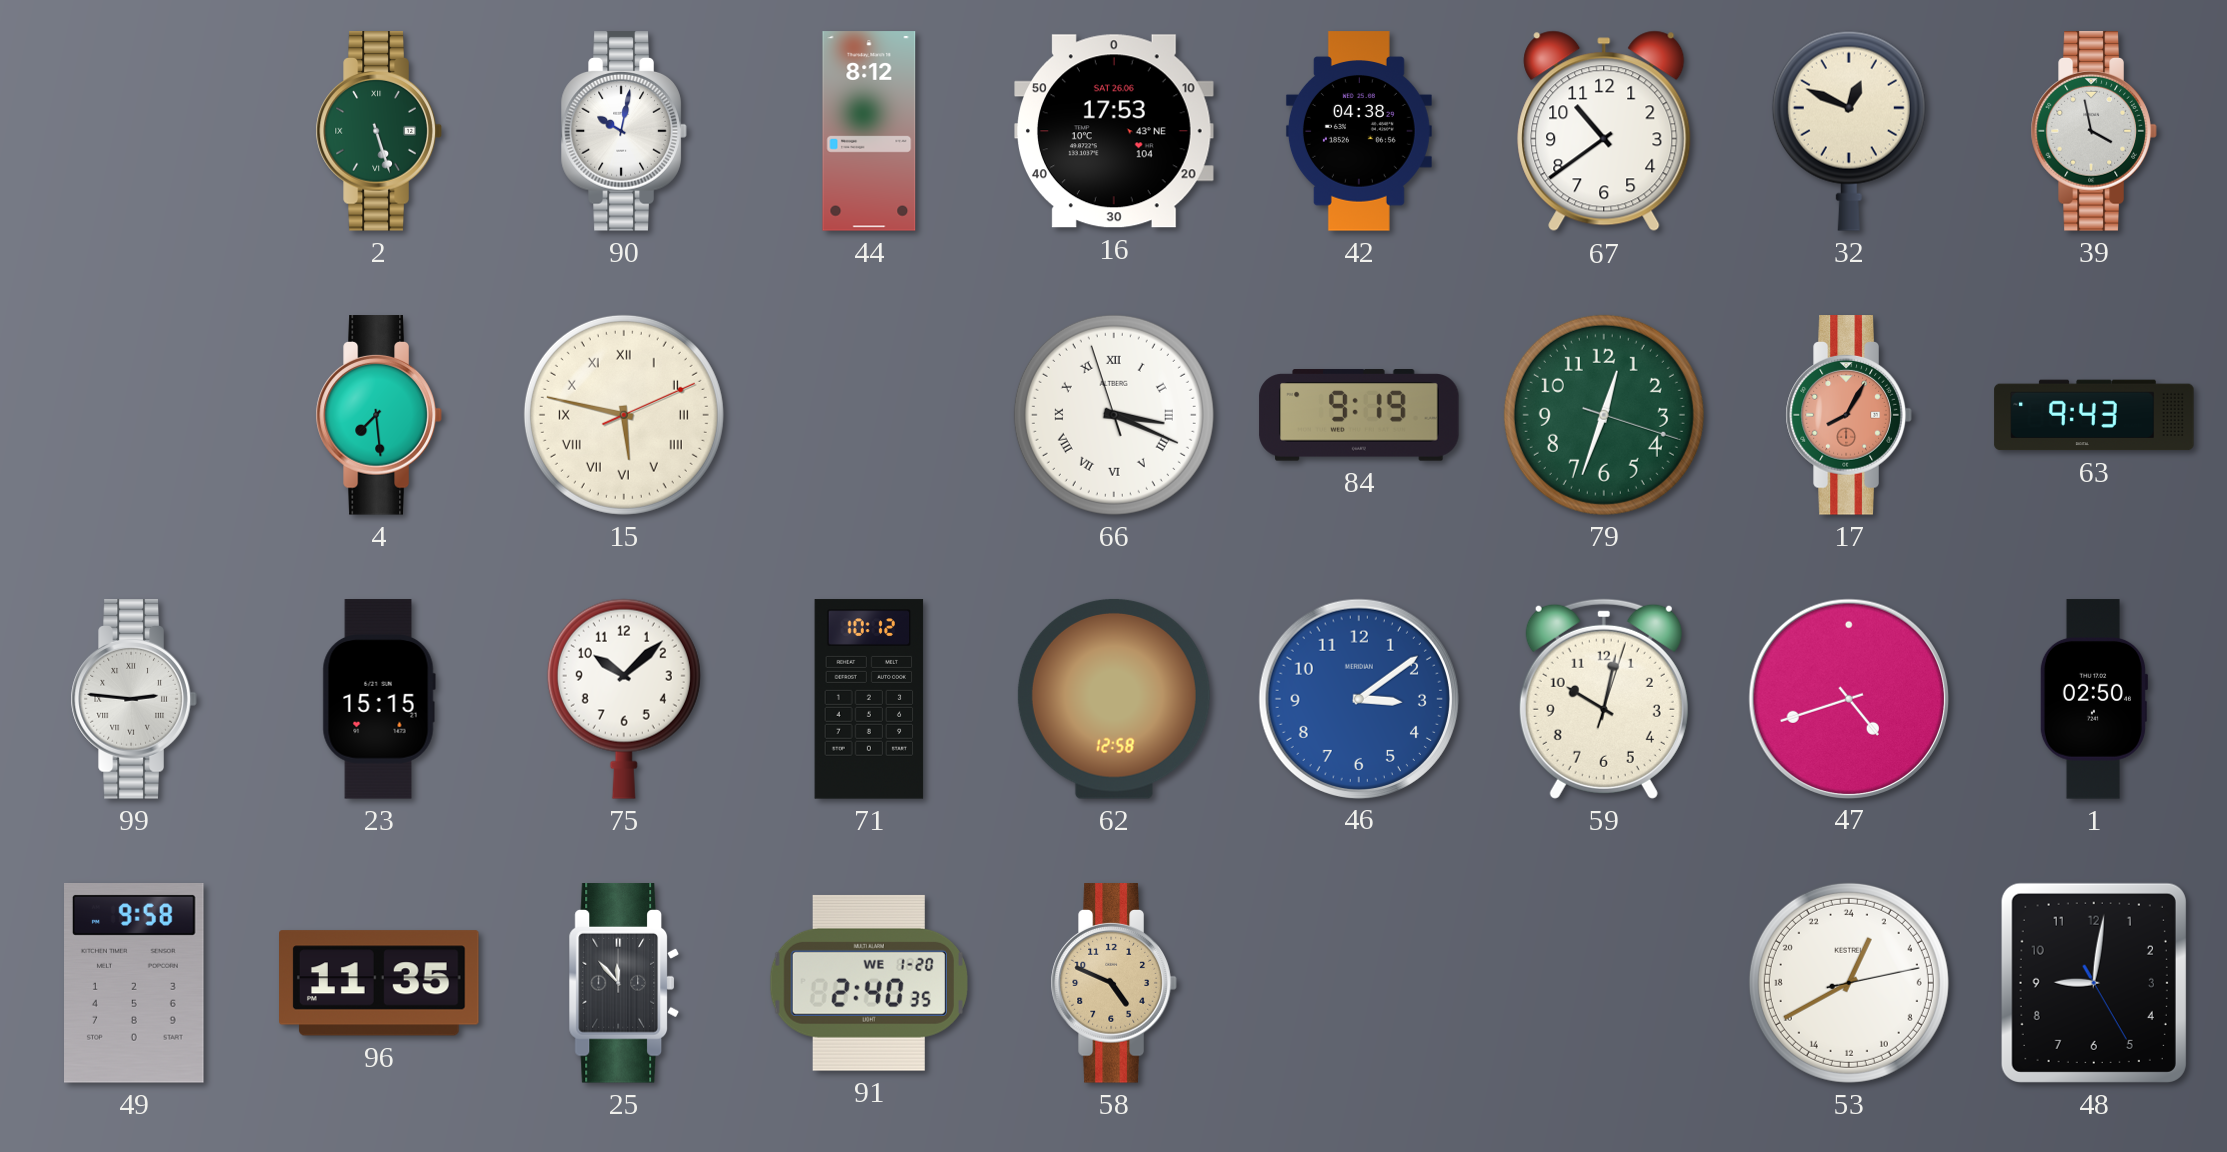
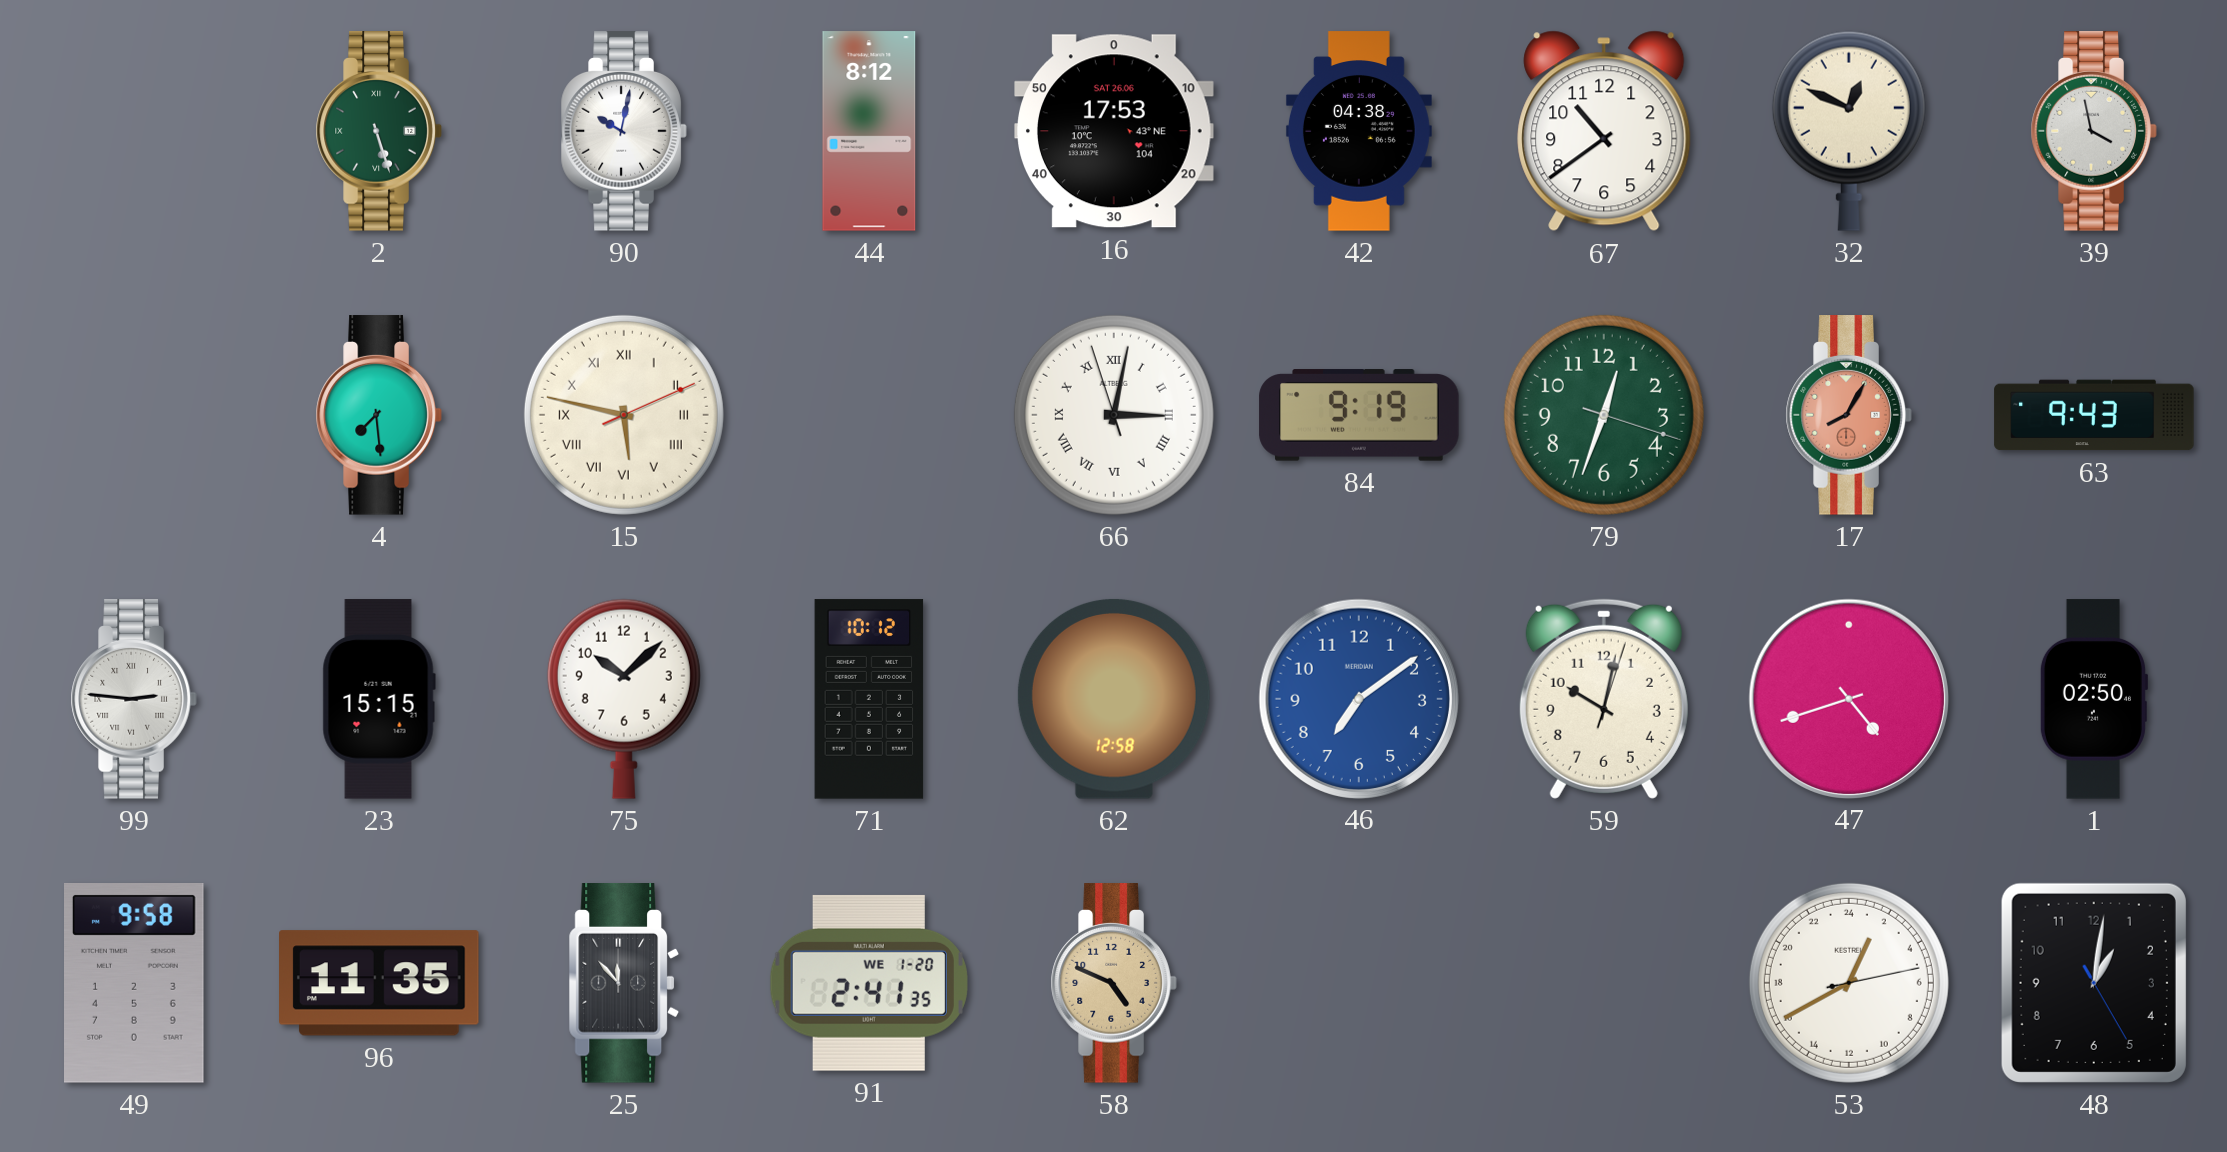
66: 3:18 -> 3:01 (1114, 415)
46: 3:09 -> 7:09 (1358, 698)
91: 2:40 -> 2:41 (869, 983)
48: 9:01 -> 1:01 (2094, 983)
